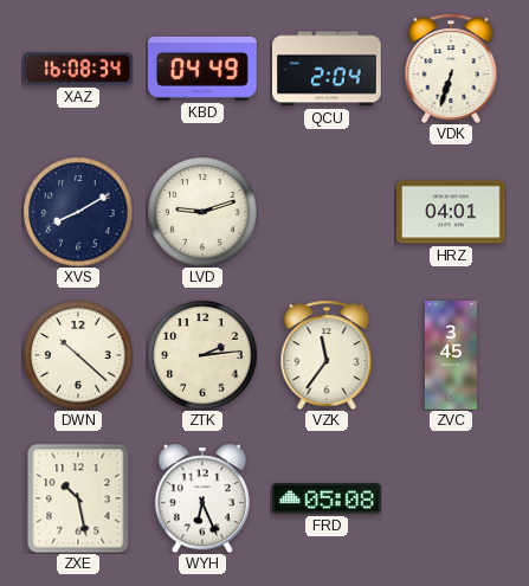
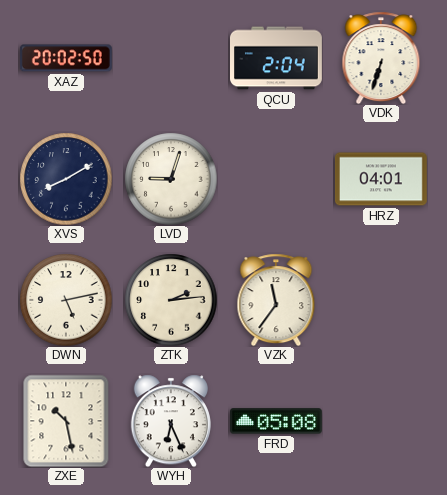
XAZ: 16:08 -> 20:02 (66, 58)
KBD: 04:49 -> none (202, 69)
LVD: 9:12 -> 9:03 (171, 179)
DWN: 10:22 -> 5:13 (66, 300)
ZVC: 3:45 -> none (451, 356)
